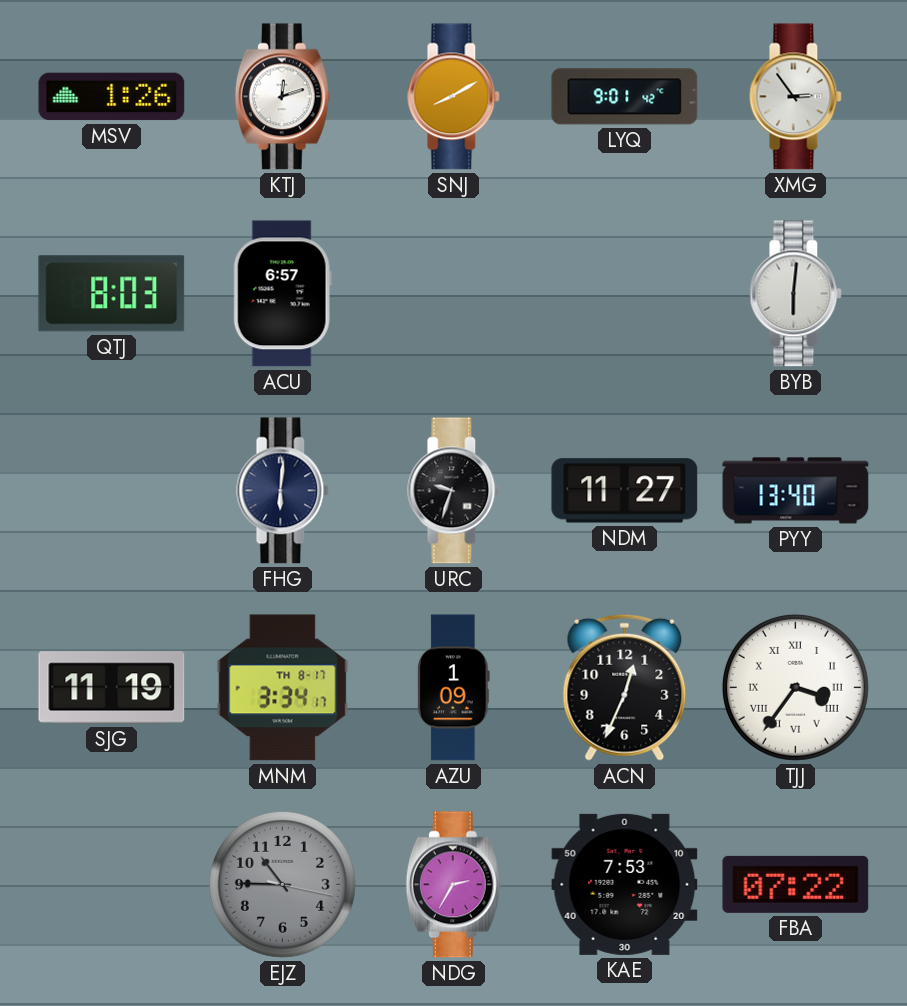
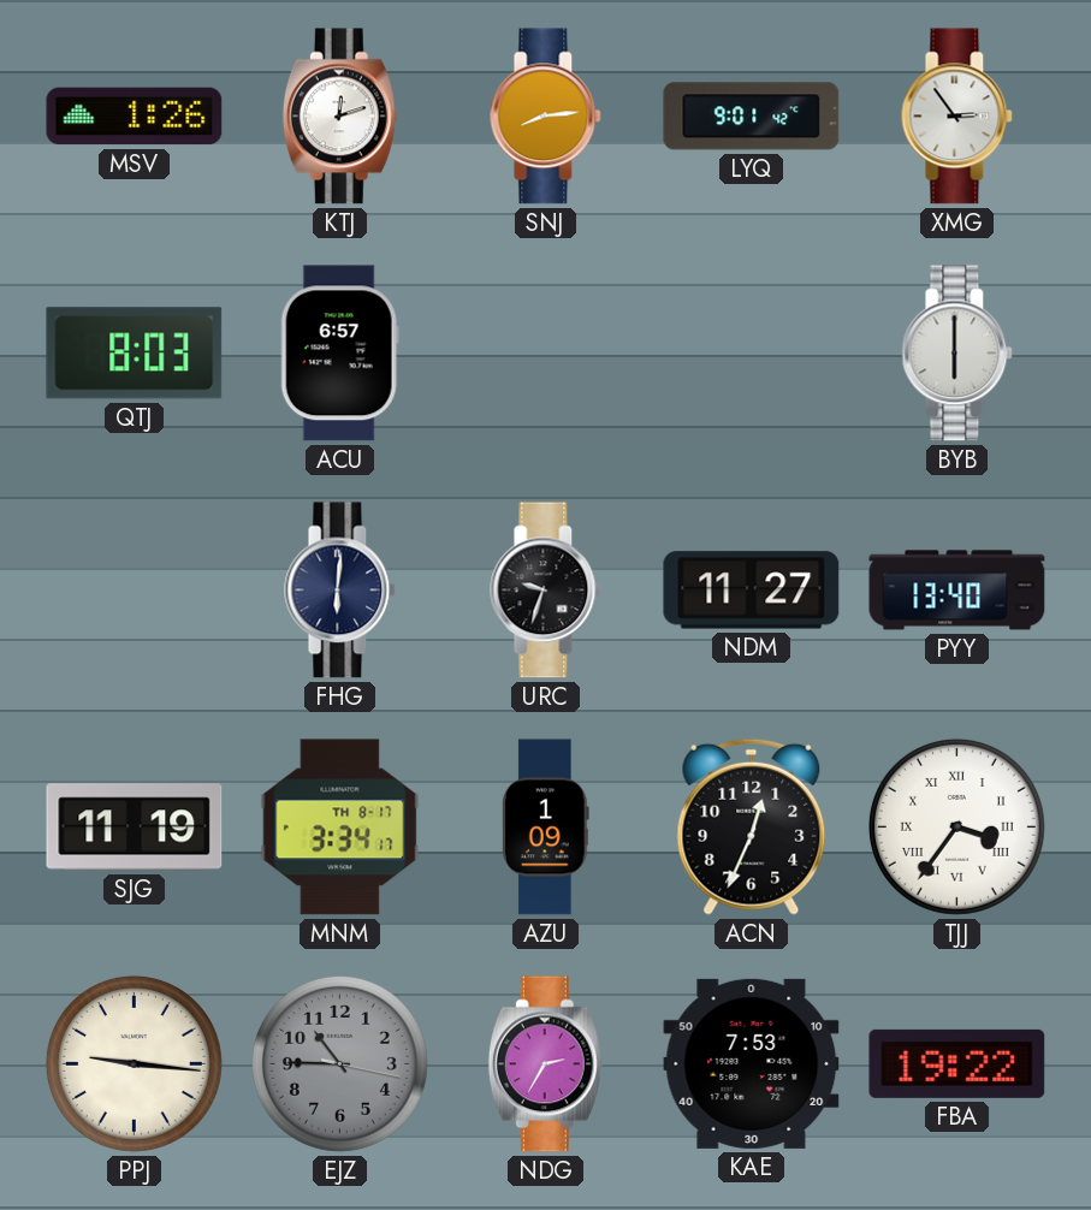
SNJ: 8:10 -> 8:14 (546, 117)
BYB: 6:01 -> 6:00 (957, 354)
PPJ: none -> 9:16 (134, 1063)
FBA: 07:22 -> 19:22 (957, 1063)
